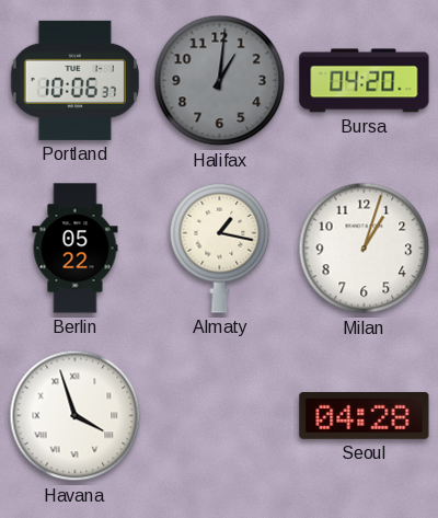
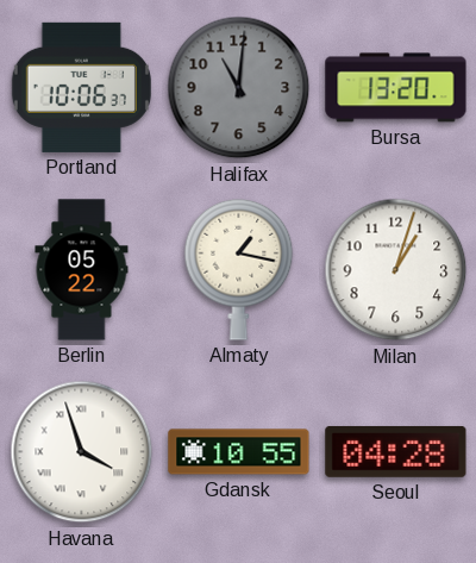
Halifax: 1:01 -> 11:01 (239, 88)
Bursa: 04:20 -> 13:20 (396, 88)
Gdansk: none -> 10:55 (239, 452)
